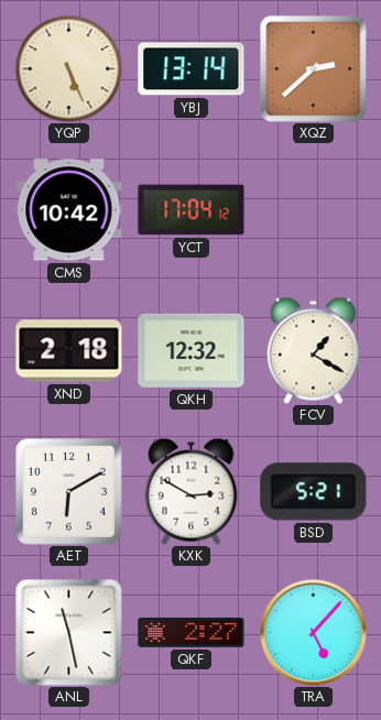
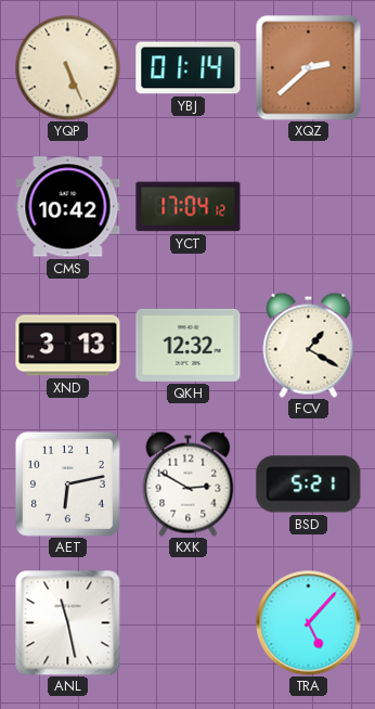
YBJ: 13:14 -> 01:14 (189, 68)
XND: 2:18 -> 3:13 (68, 346)
AET: 6:10 -> 6:13 (67, 484)
QKF: 2:27 -> none (192, 632)
